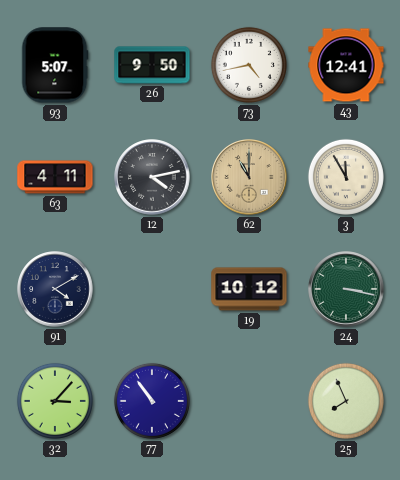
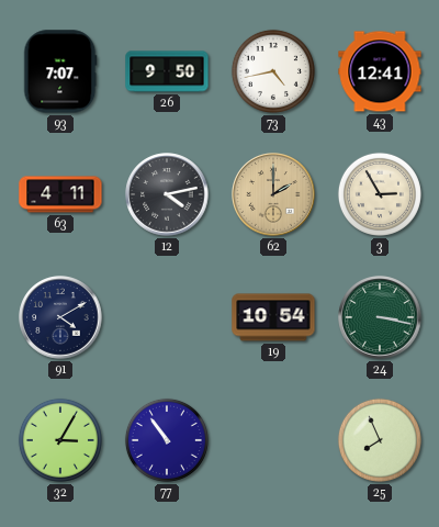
93: 5:07 -> 7:07 (60, 71)
62: 11:00 -> 2:00 (273, 194)
3: 11:55 -> 2:55 (380, 194)
19: 10:12 -> 10:54 (273, 317)
32: 3:07 -> 3:05 (60, 440)
